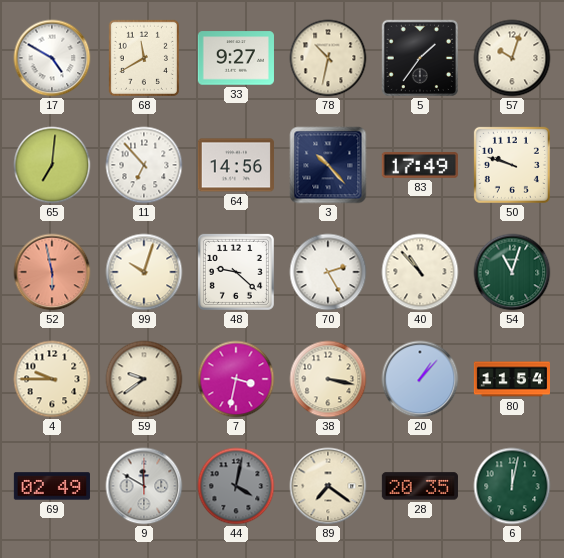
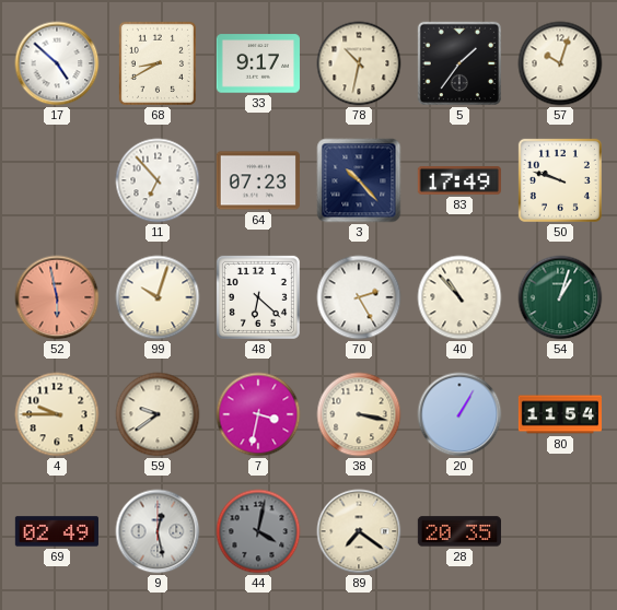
17: 4:50 -> 4:52 (57, 63)
68: 11:40 -> 8:40 (158, 63)
33: 9:27 -> 9:17 (258, 63)
65: 7:01 -> none (52, 165)
64: 14:56 -> 07:23 (258, 180)
48: 9:22 -> 6:22 (258, 297)
54: 11:03 -> 1:03 (560, 297)
20: 1:07 -> 1:05 (459, 414)
9: 11:50 -> 12:28 (158, 531)
6: 12:02 -> none (512, 486)
